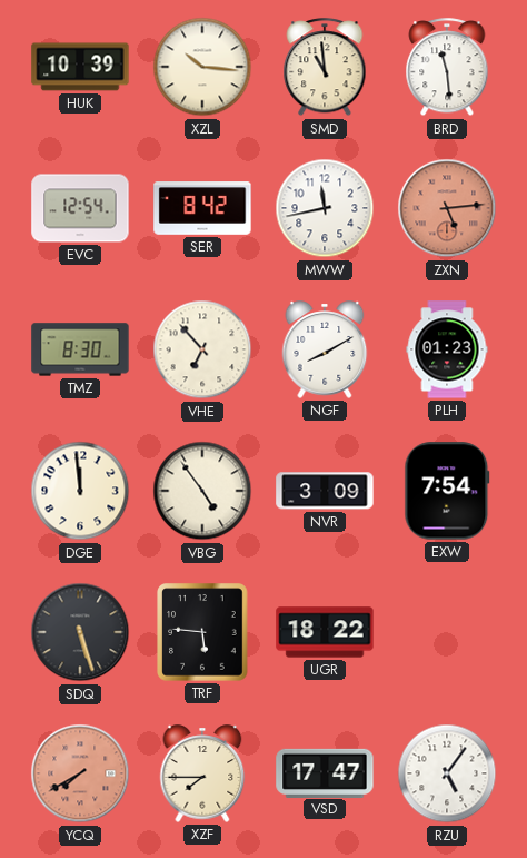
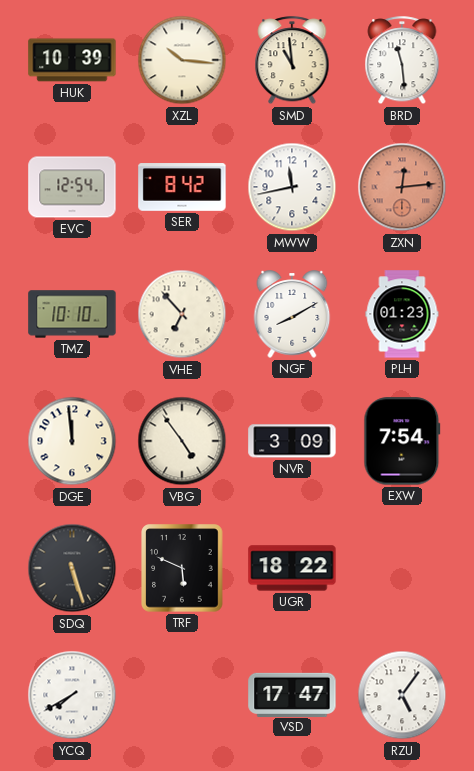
ZXN: 5:14 -> 12:14 (402, 187)
TMZ: 8:30 -> 10:10 (72, 314)
TRF: 5:46 -> 5:49 (182, 568)
YCQ dial: salmon -> white (72, 695)
XZF: 7:45 -> none (202, 773)
